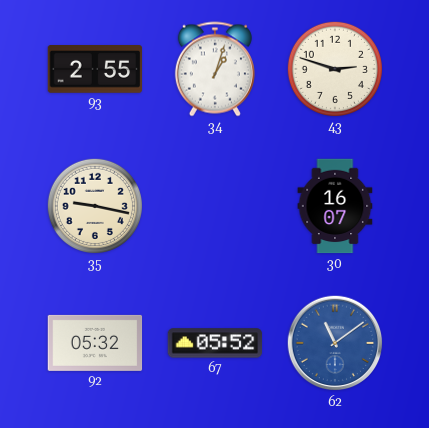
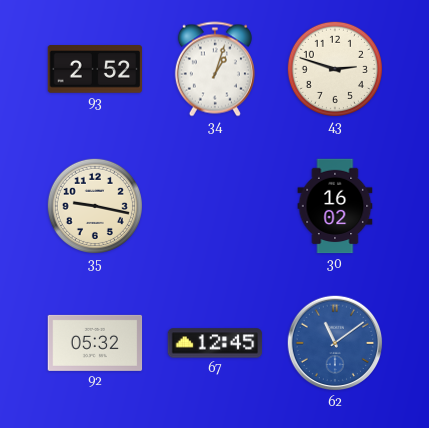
93: 2:55 -> 2:52 (95, 69)
30: 16:07 -> 16:02 (335, 206)
67: 05:52 -> 12:45 (215, 343)
